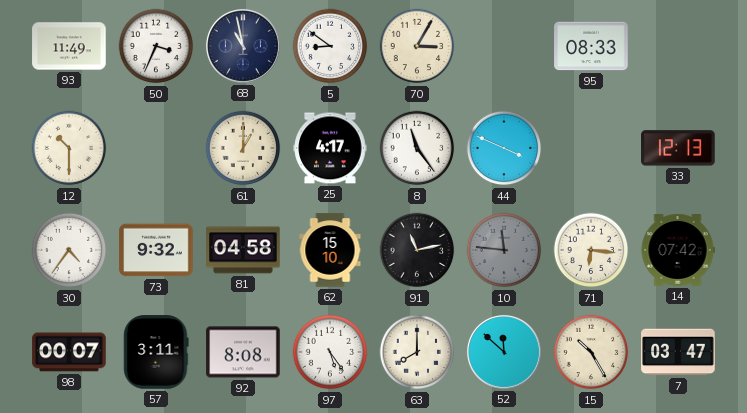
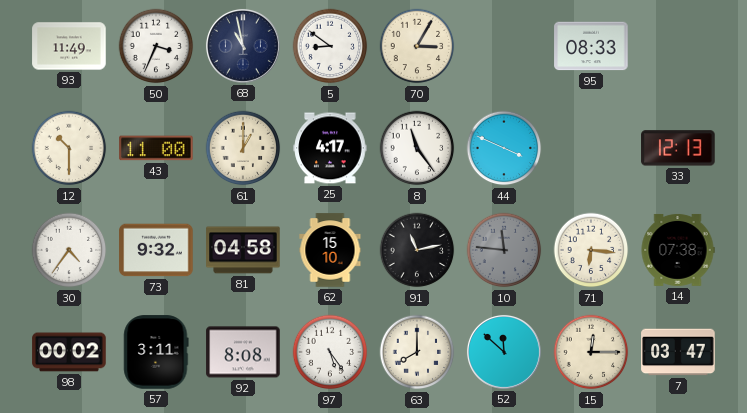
43: none -> 11:00 (156, 148)
14: 07:42 -> 07:38 (678, 250)
98: 00:07 -> 00:02 (69, 352)
15: 10:25 -> 12:15 (591, 352)
